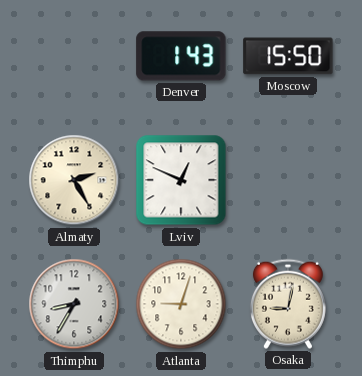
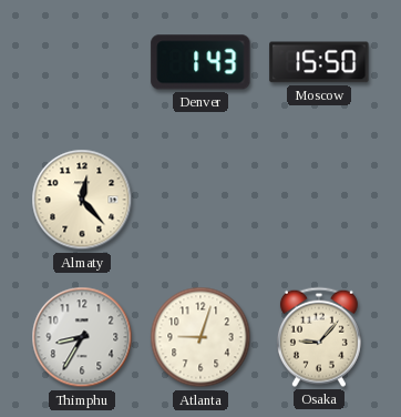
Almaty: 2:25 -> 12:23 (82, 200)
Lviv: 12:49 -> none (181, 180)
Osaka: 9:02 -> 9:07 (319, 337)
